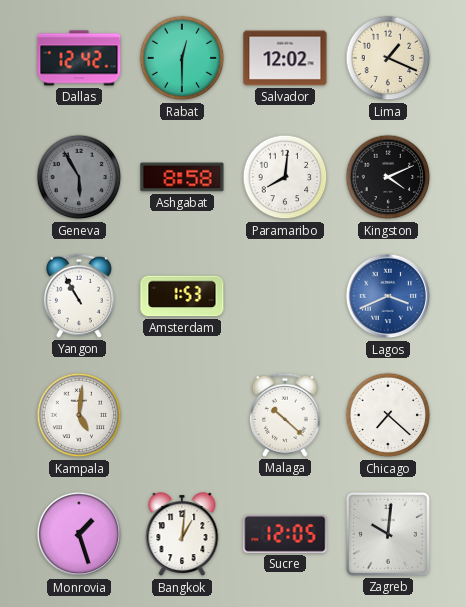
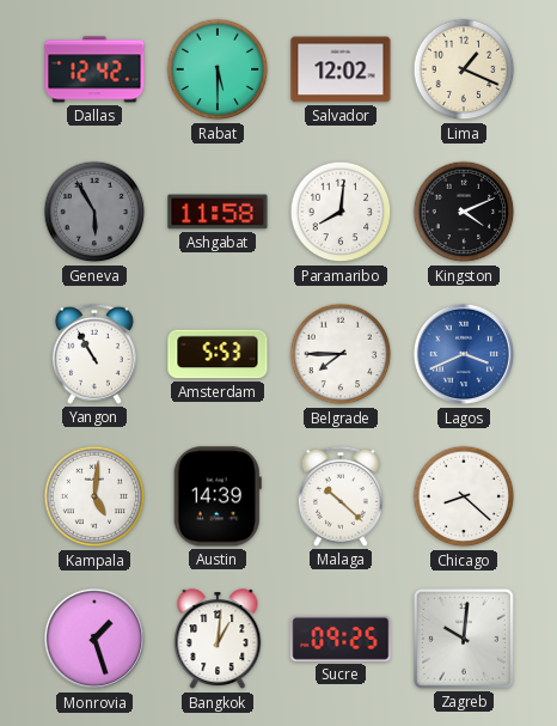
Rabat: 12:30 -> 5:30 (218, 69)
Ashgabat: 8:58 -> 11:58 (218, 212)
Amsterdam: 1:53 -> 5:53 (218, 354)
Belgrade: none -> 7:45 (341, 354)
Austin: none -> 14:39 (218, 496)
Chicago: 7:22 -> 8:22 (464, 496)
Sucre: 12:05 -> 09:25 (341, 640)
